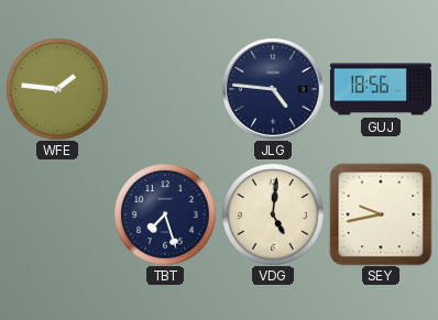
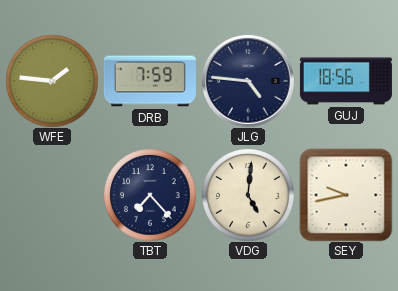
DRB: none -> 7:59 (150, 81)
TBT: 7:27 -> 7:23 (150, 195)
